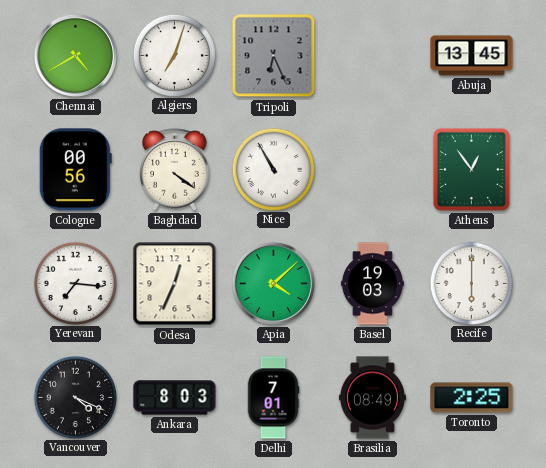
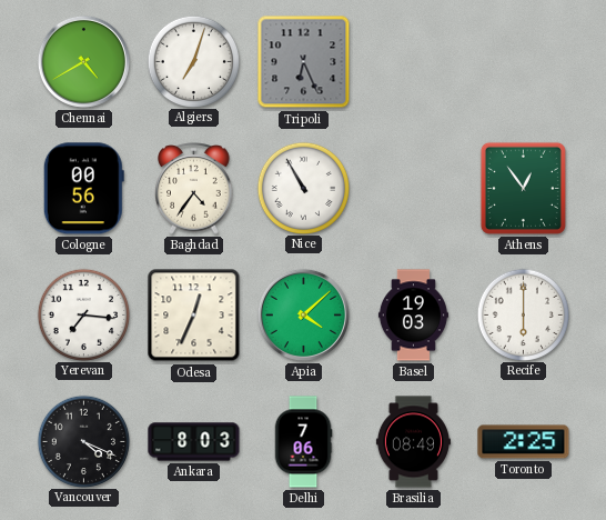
Abuja: 13:45 -> none (472, 56)
Baghdad: 4:21 -> 4:36 (194, 189)
Delhi: 7:01 -> 7:06 (303, 442)
